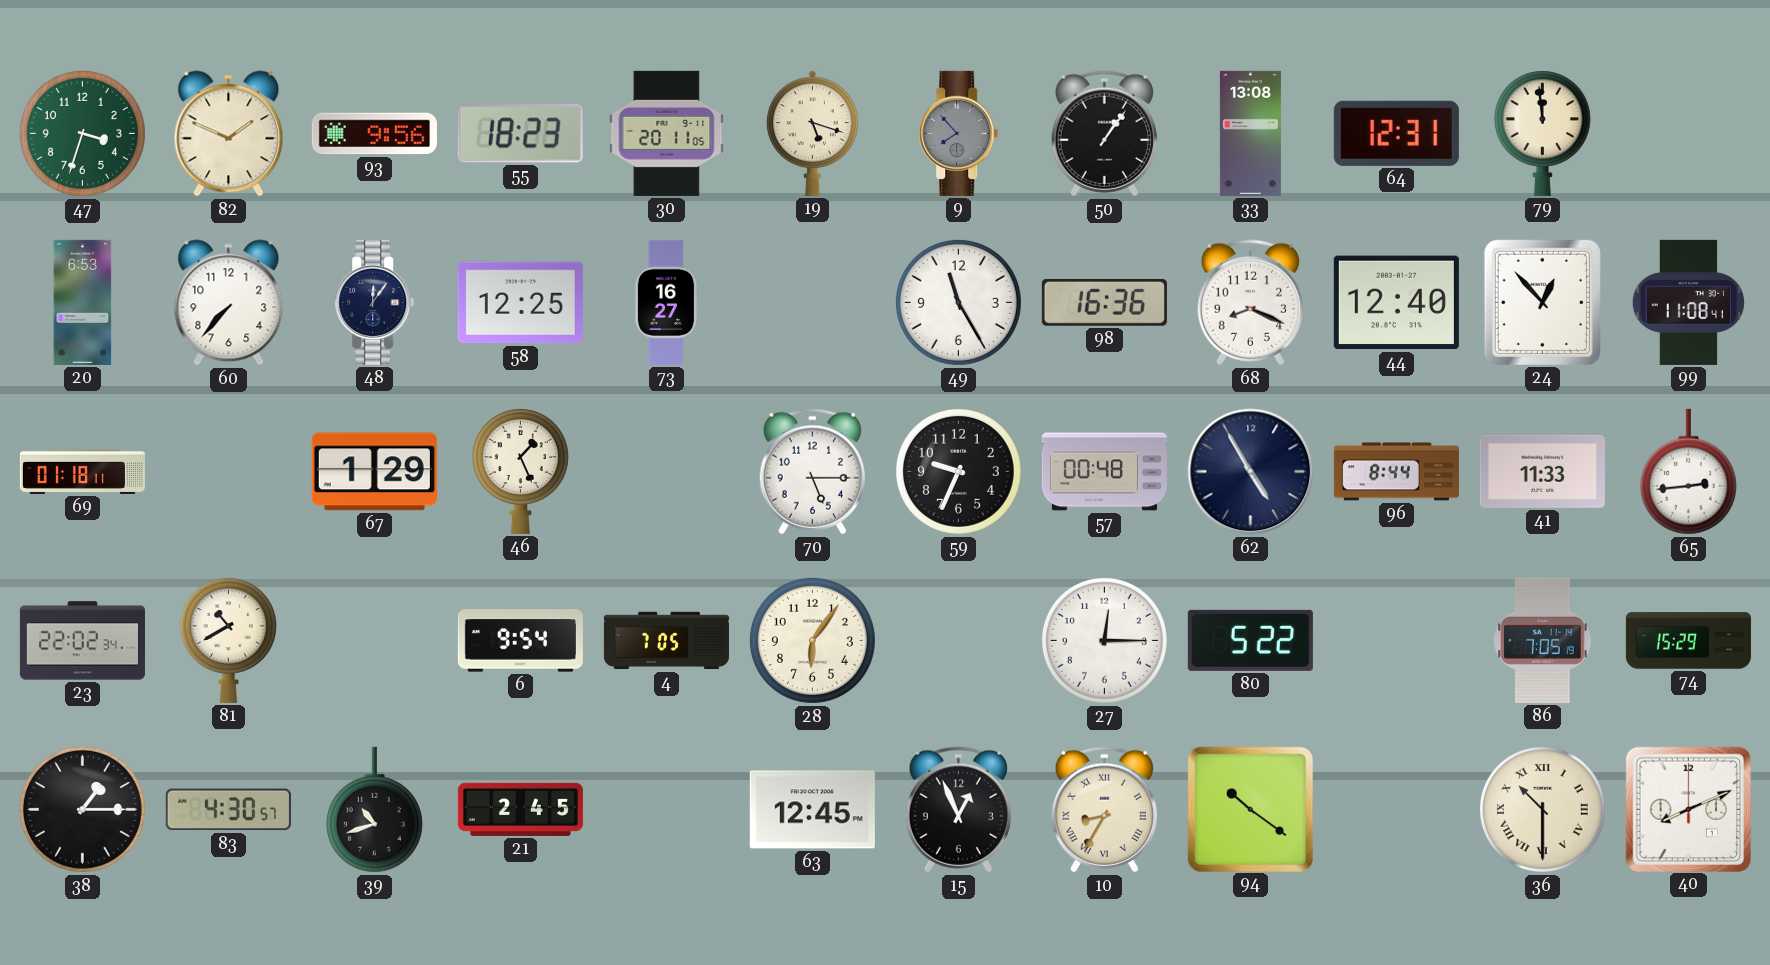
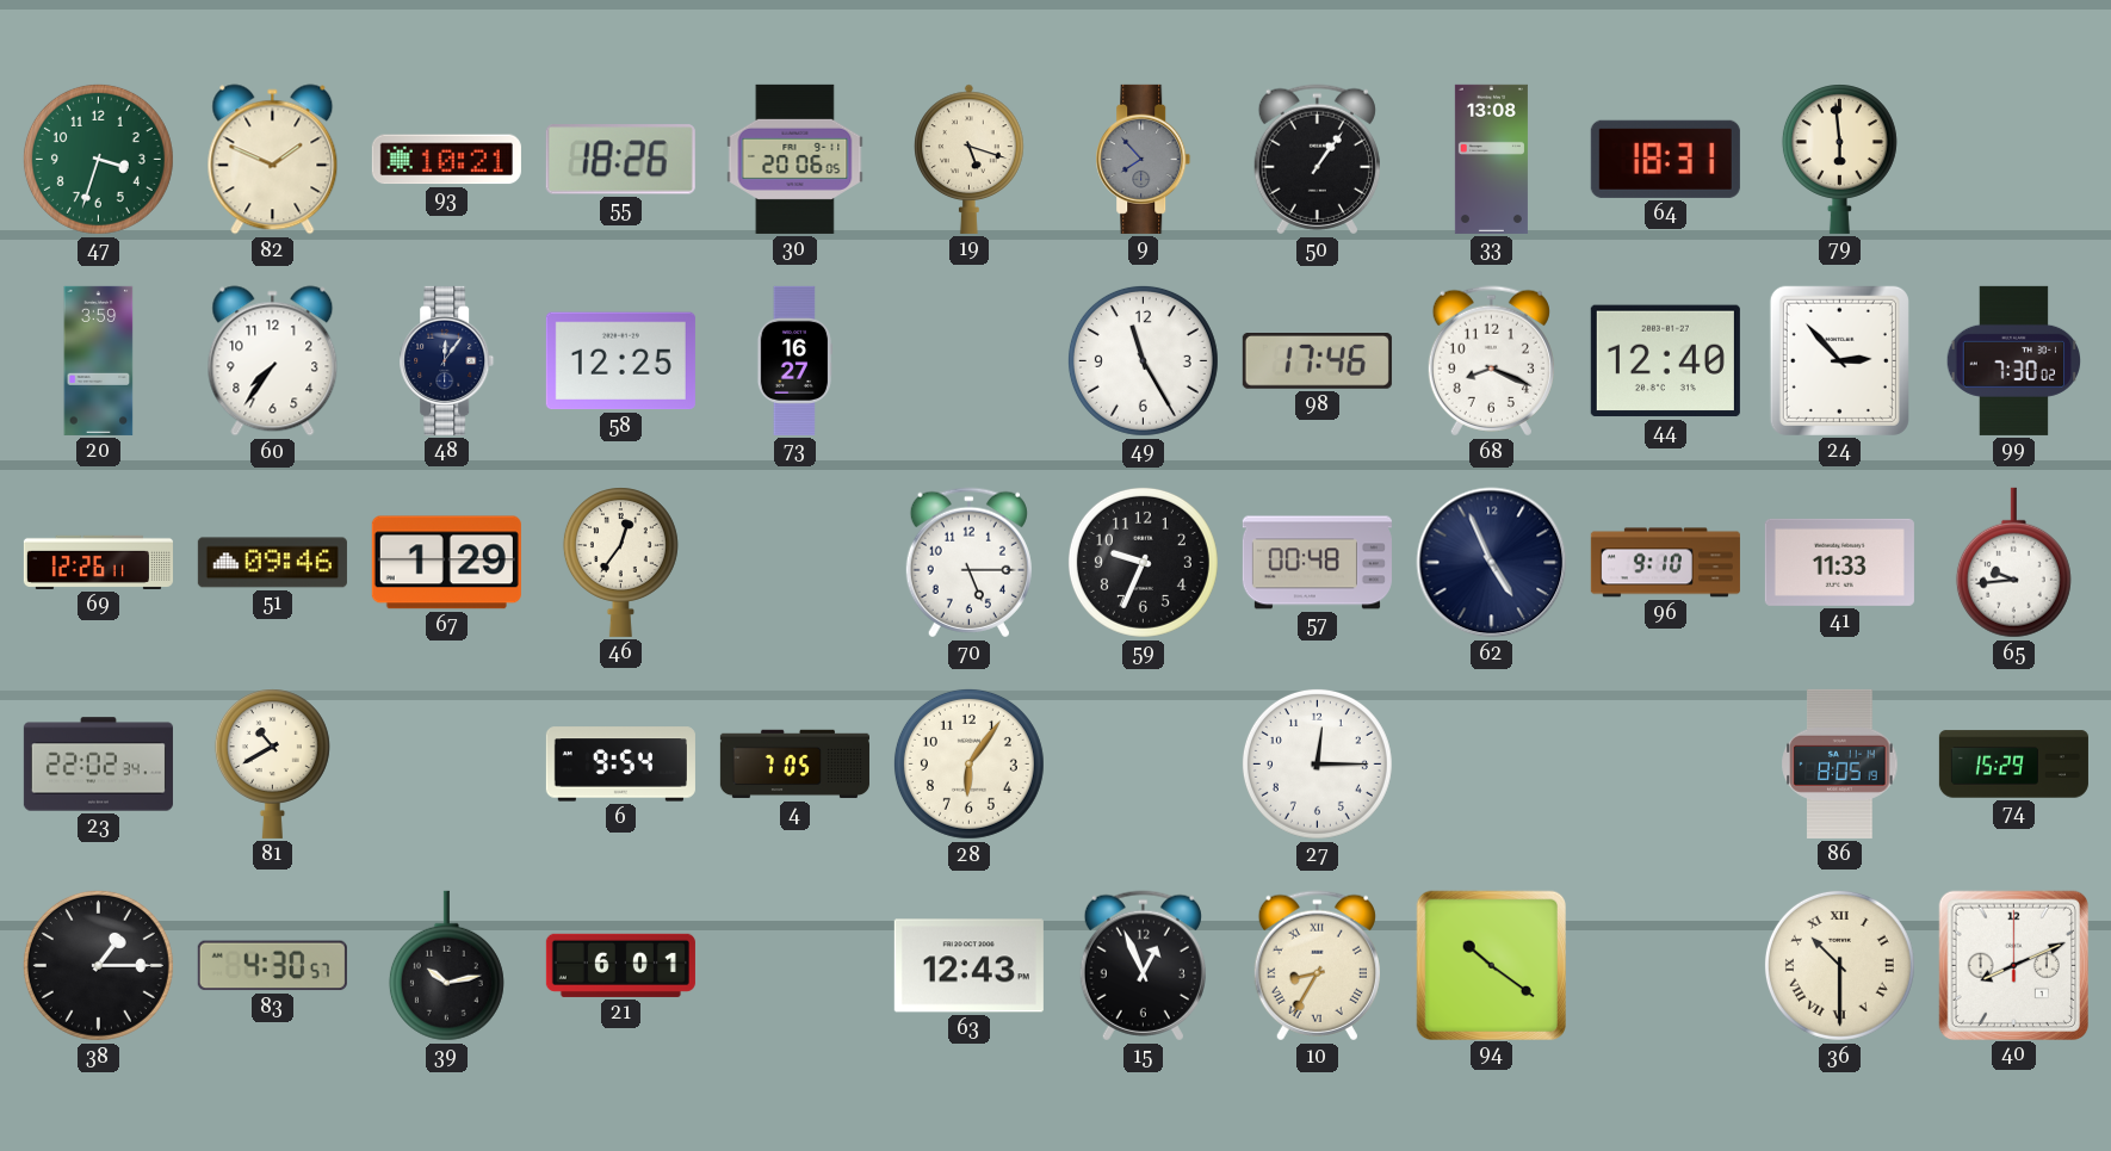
93: 9:56 -> 10:21 (446, 160)
55: 18:23 -> 18:26 (620, 160)
30: 20:11 -> 20:06 (796, 159)
64: 12:31 -> 18:31 (1665, 159)
79: 11:59 -> 5:59 (1839, 159)
20: 6:53 -> 3:59 (99, 360)
60: 7:37 -> 7:36 (273, 361)
98: 16:36 -> 17:46 (1317, 361)
24: 12:53 -> 2:53 (1839, 360)
99: 11:08 -> 7:30 (2014, 360)
69: 01:18 -> 12:26 (98, 562)
51: none -> 09:46 (272, 563)
46: 1:26 -> 12:36 (620, 562)
62: 4:55 -> 4:56 (1492, 563)
96: 8:44 -> 9:10 (1665, 563)
65: 2:44 -> 9:44 (2013, 563)
80: 5:22 -> none (1250, 640)
86: 7:05 -> 8:05 (1840, 763)
39: 10:42 -> 10:13 (446, 966)
21: 2:45 -> 6:01 (620, 965)
63: 12:45 -> 12:43 (968, 966)
